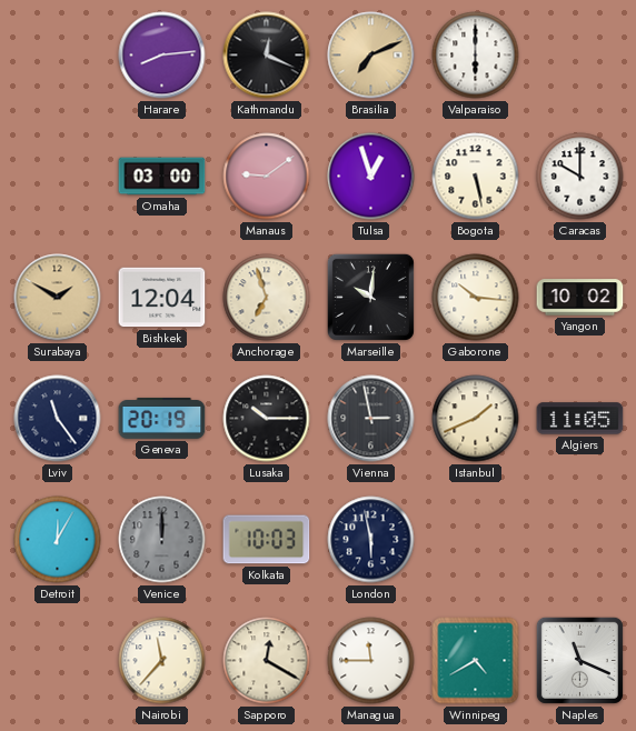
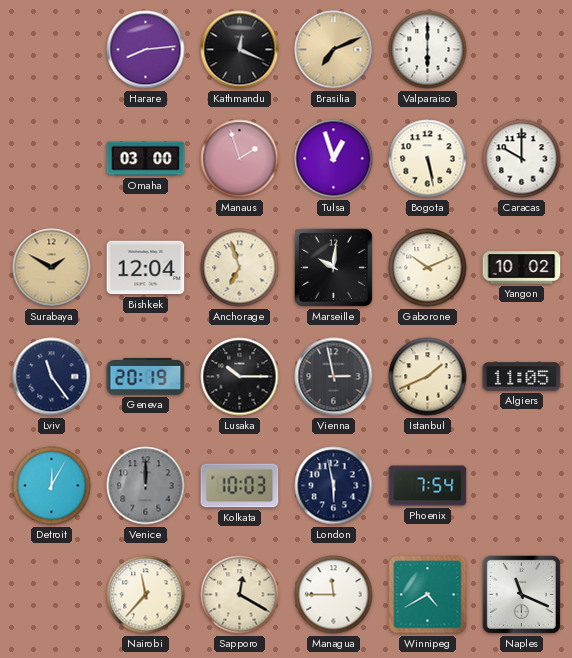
Manaus: 9:09 -> 1:57 (240, 159)
Gaborone: 10:16 -> 10:11 (428, 268)
Phoenix: none -> 7:54 (428, 486)
